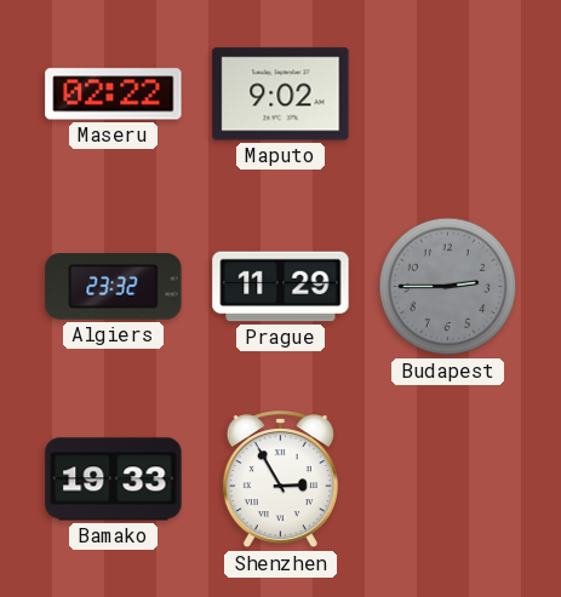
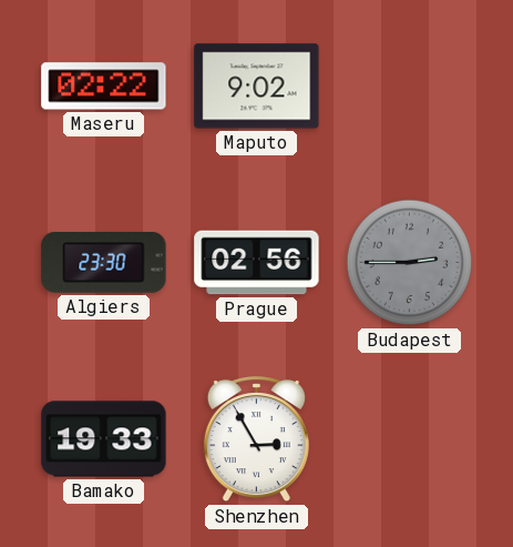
Algiers: 23:32 -> 23:30 (104, 263)
Prague: 11:29 -> 02:56 (257, 263)
